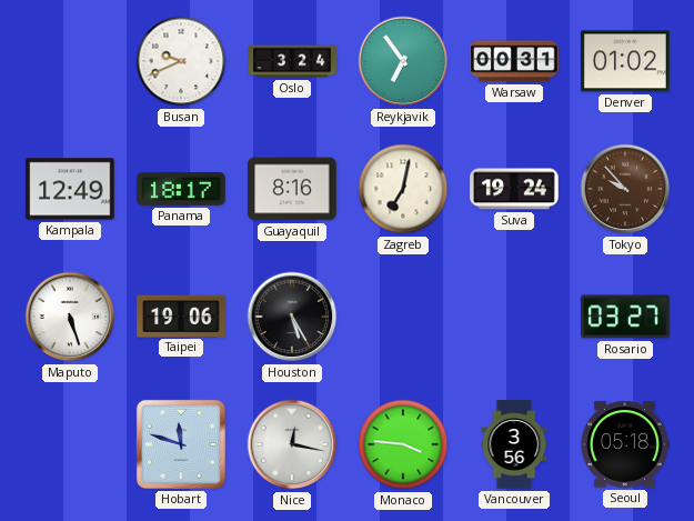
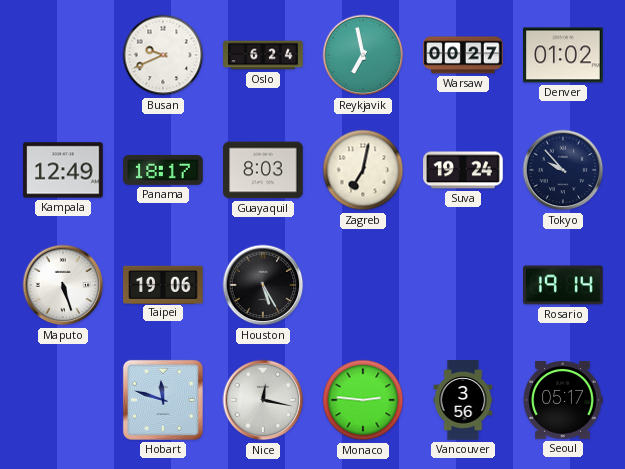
Oslo: 3:24 -> 6:24 (263, 55)
Reykjavik: 6:54 -> 6:58 (363, 55)
Warsaw: 00:31 -> 00:27 (463, 55)
Guayaquil: 8:16 -> 8:03 (263, 170)
Tokyo dial: brown -> navy (563, 170)
Rosario: 03:27 -> 19:14 (563, 285)
Monaco: 3:46 -> 2:46 (363, 400)
Seoul: 05:18 -> 05:17 (563, 400)
